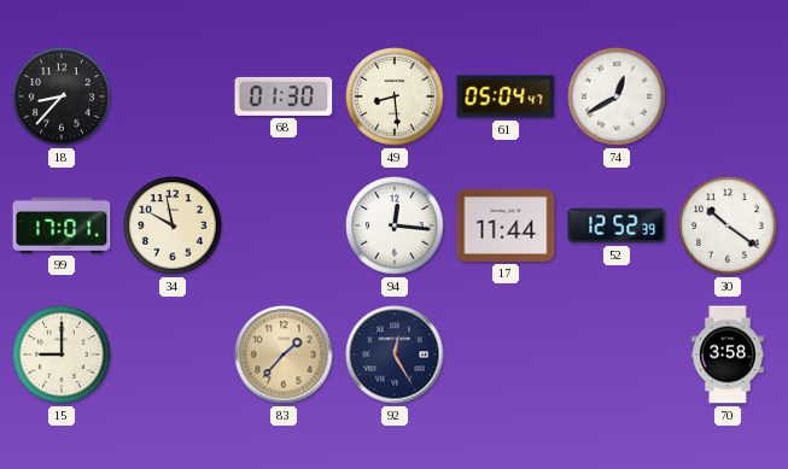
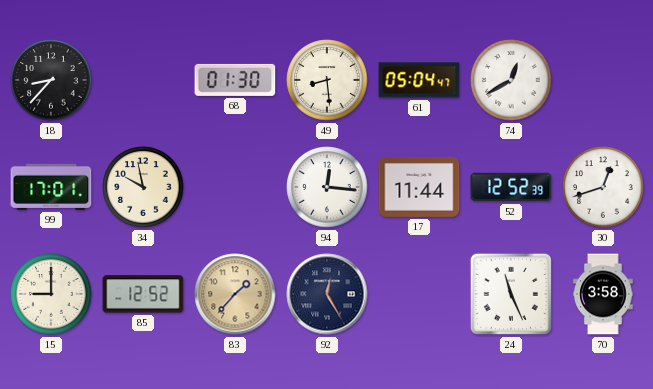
30: 10:21 -> 12:42 (603, 187)
85: none -> 12:52 (143, 294)
24: none -> 11:26 (511, 294)
